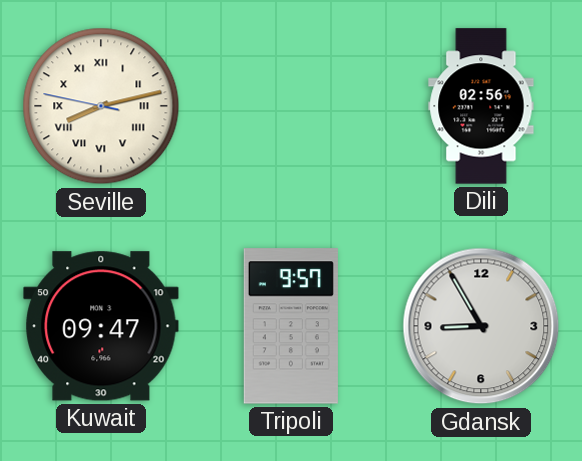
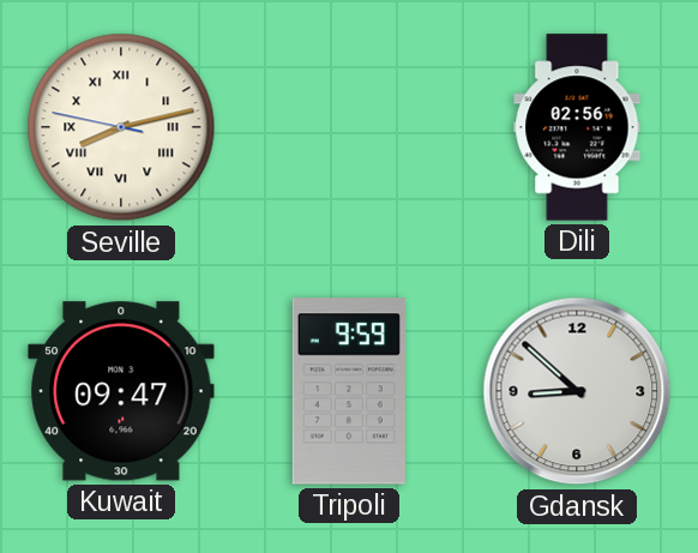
Tripoli: 9:57 -> 9:59 (349, 391)
Gdansk: 8:55 -> 8:52 (577, 391)
